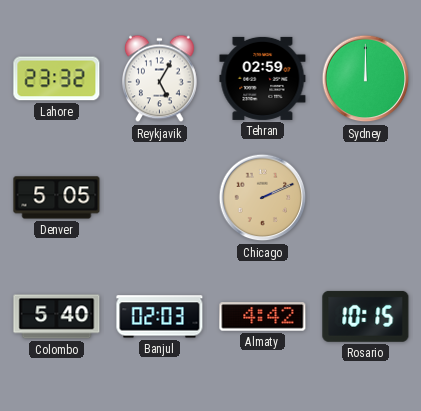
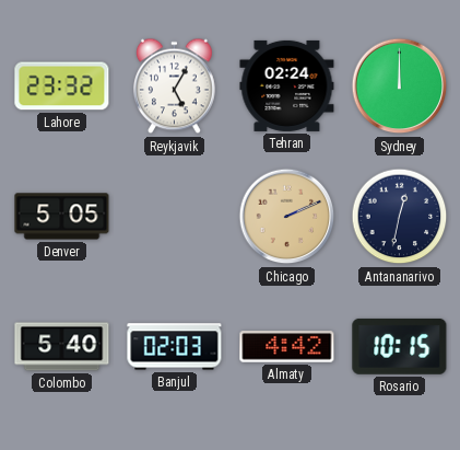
Tehran: 02:59 -> 02:24 (287, 85)
Antananarivo: none -> 12:32 (400, 217)
